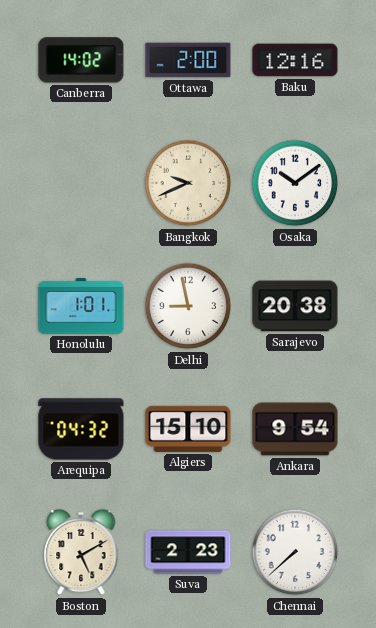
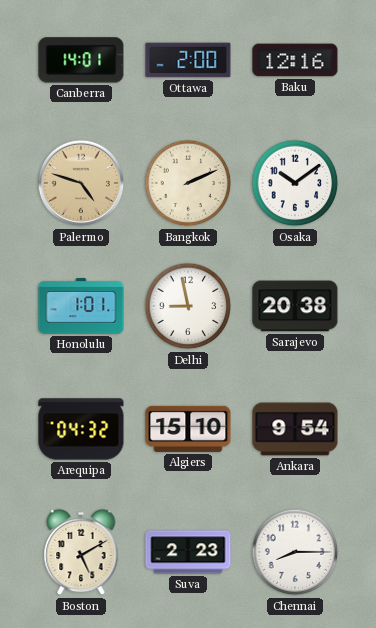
Canberra: 14:02 -> 14:01 (81, 60)
Palermo: none -> 4:48 (81, 183)
Bangkok: 9:41 -> 2:11 (188, 183)
Chennai: 7:38 -> 8:15 (295, 552)
